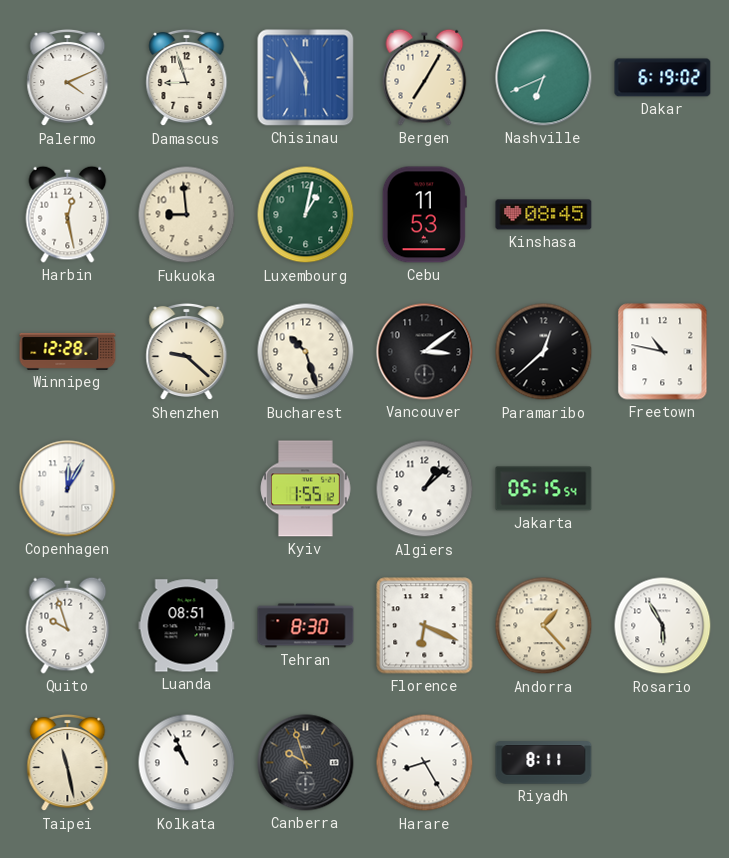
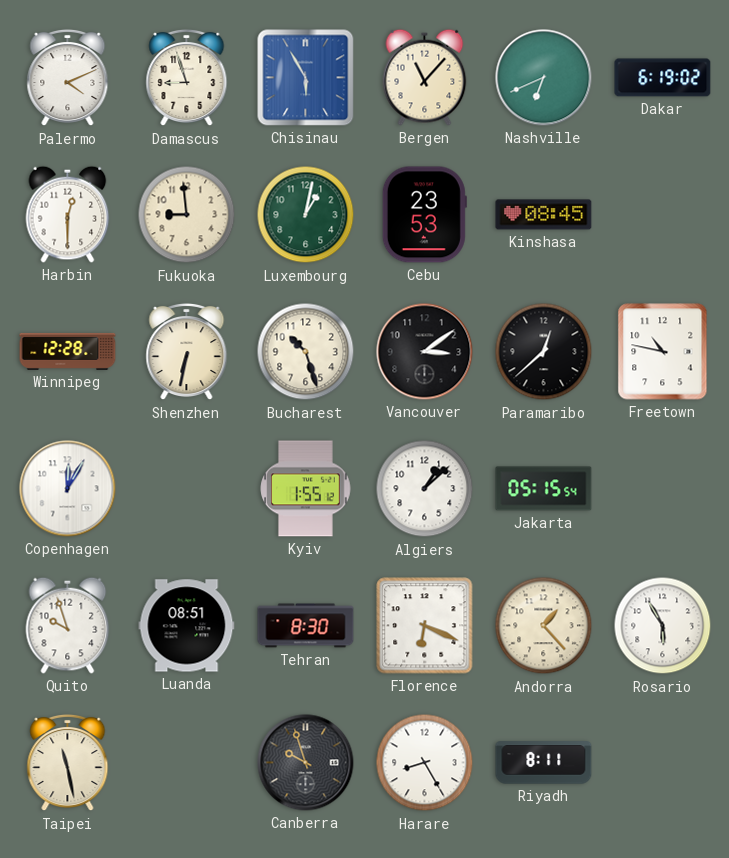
Bergen: 7:05 -> 11:07 (425, 77)
Harbin: 12:28 -> 12:30 (68, 214)
Cebu: 11:53 -> 23:53 (424, 215)
Shenzhen: 9:22 -> 6:32 (187, 352)
Kolkata: 10:56 -> none (187, 763)
